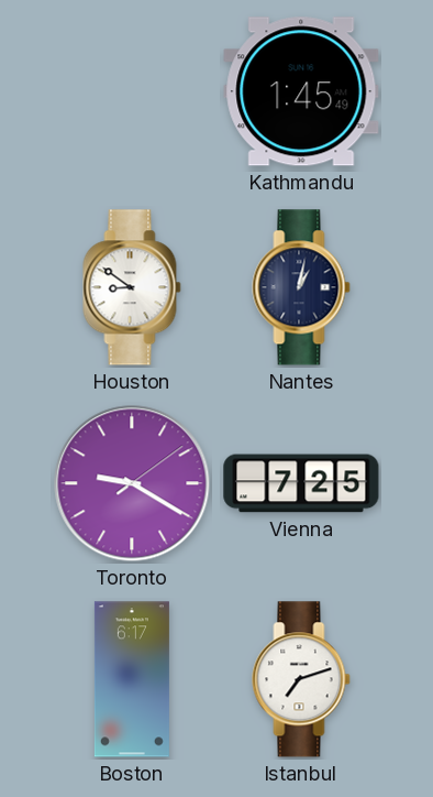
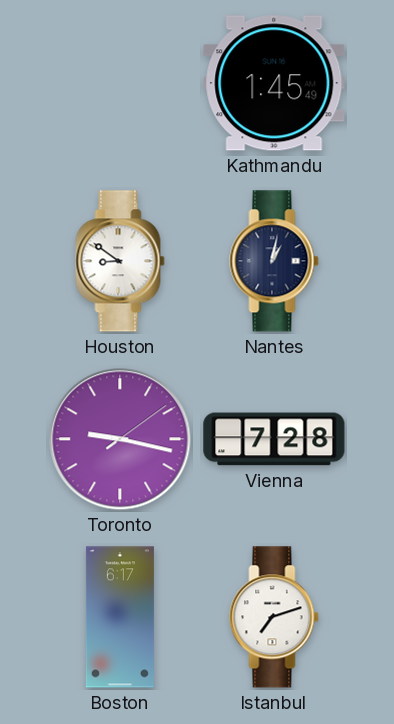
Toronto: 9:20 -> 9:17 (120, 439)
Vienna: 7:25 -> 7:28 (274, 439)
